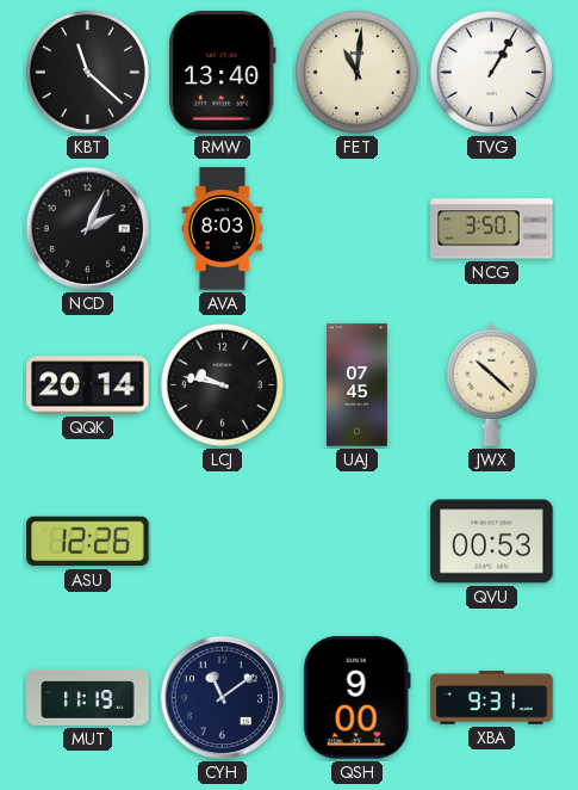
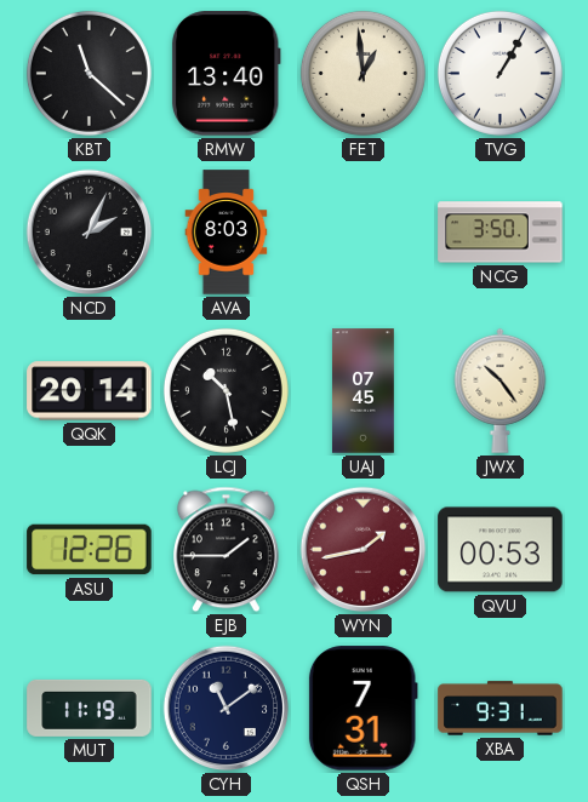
FET: 11:01 -> 12:59 (362, 73)
LCJ: 9:47 -> 10:28 (226, 390)
JWX: 10:22 -> 10:24 (501, 390)
EJB: none -> 1:45 (227, 550)
WYN: none -> 1:43 (364, 550)
QSH: 9:00 -> 7:31 (362, 709)
